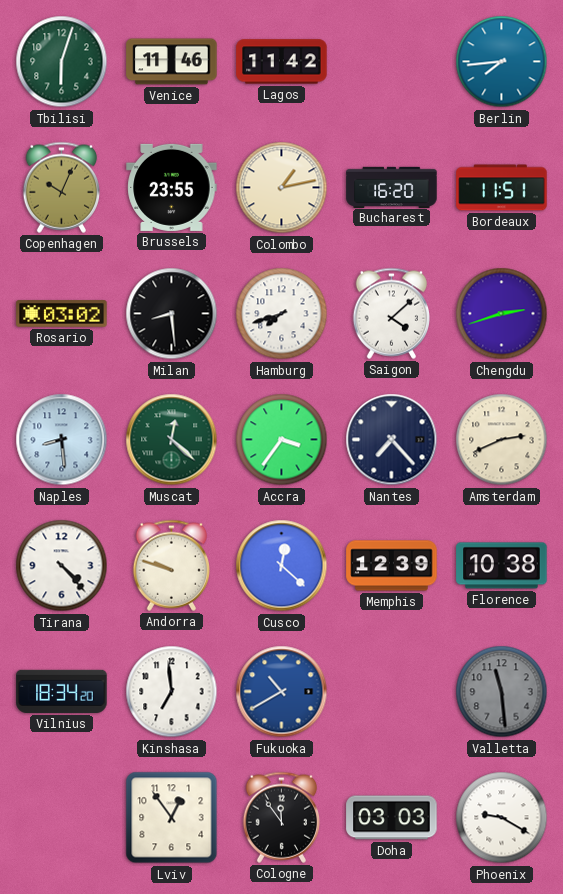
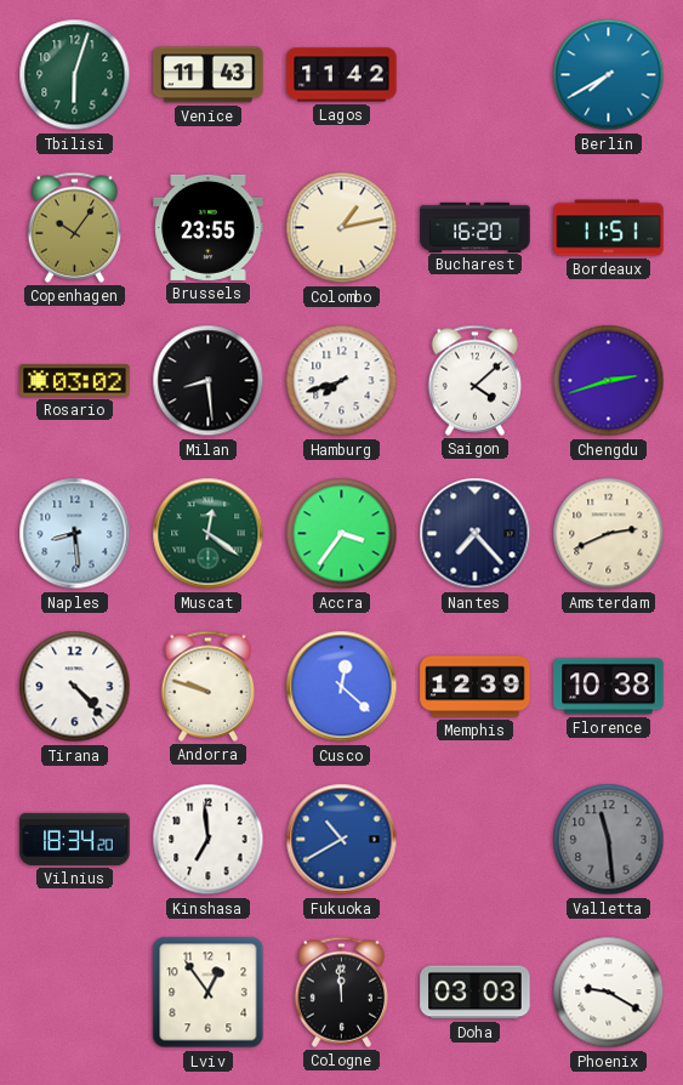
Venice: 11:46 -> 11:43 (209, 75)
Berlin: 7:44 -> 7:40 (609, 75)
Copenhagen: 10:04 -> 10:06 (74, 227)
Muscat: 12:22 -> 12:21 (209, 534)
Cologne: 11:54 -> 11:59 (341, 992)
